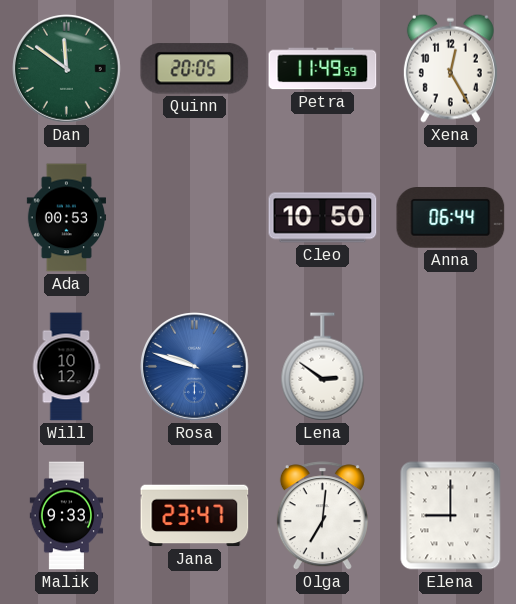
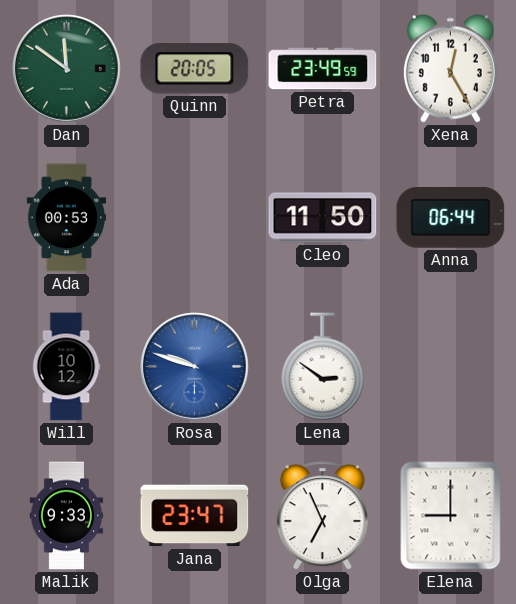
Petra: 11:49 -> 23:49 (323, 69)
Cleo: 10:50 -> 11:50 (323, 218)
Olga: 7:01 -> 6:56 (322, 516)
